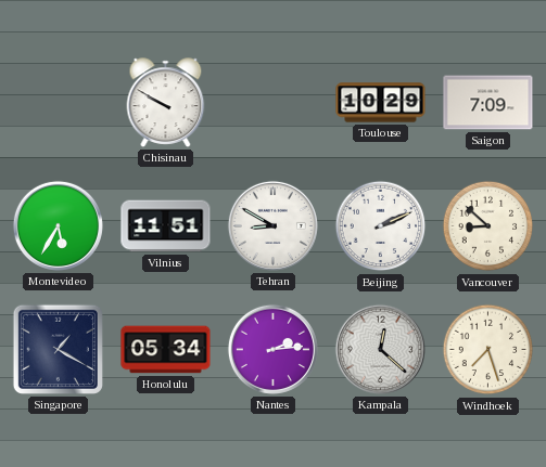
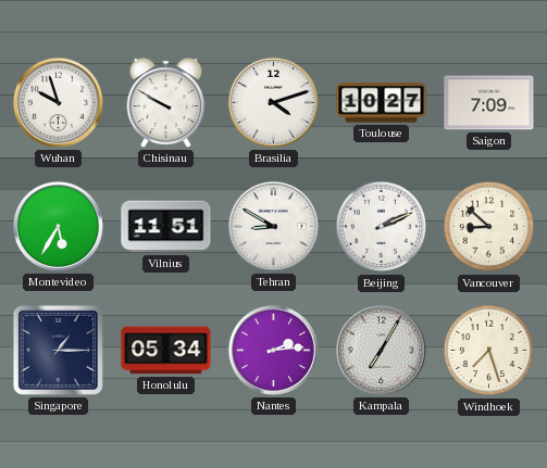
Wuhan: none -> 9:57 (58, 102)
Brasilia: none -> 4:12 (273, 102)
Toulouse: 10:29 -> 10:27 (382, 103)
Singapore: 1:20 -> 1:15 (58, 350)
Kampala: 12:22 -> 7:05 (381, 350)
